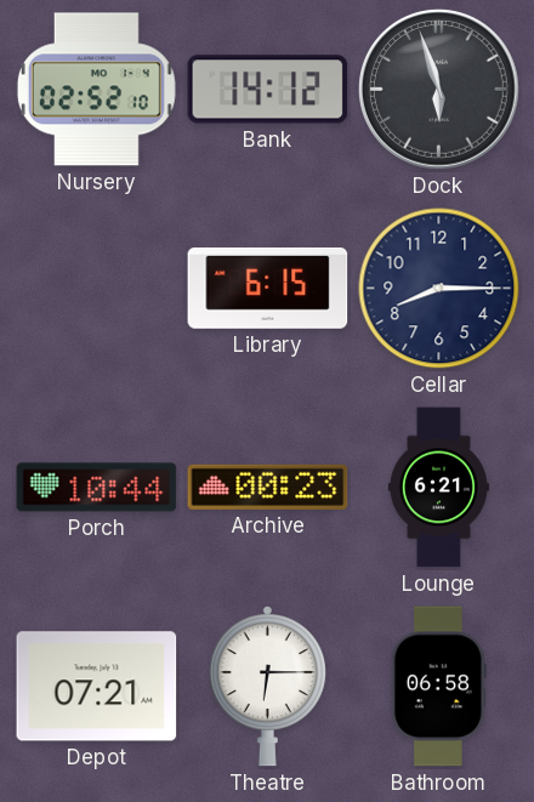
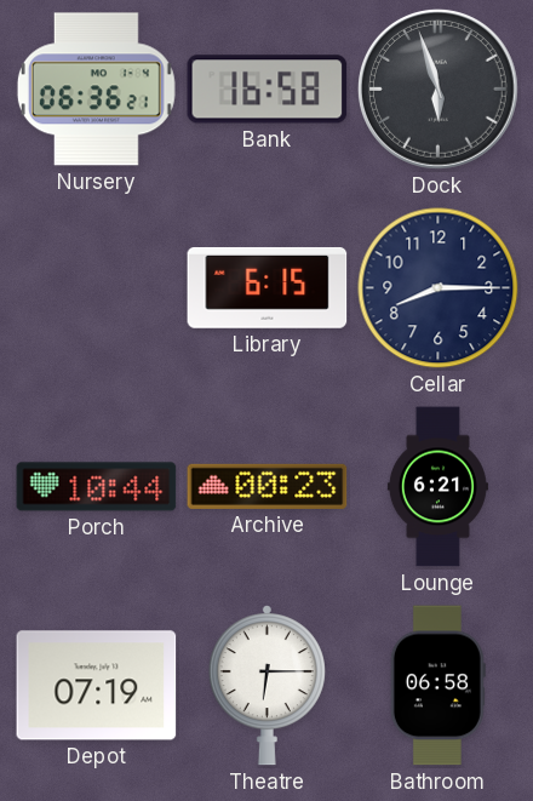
Nursery: 02:52 -> 06:36 (96, 90)
Bank: 14:12 -> 16:58 (268, 90)
Depot: 07:21 -> 07:19 (97, 686)
